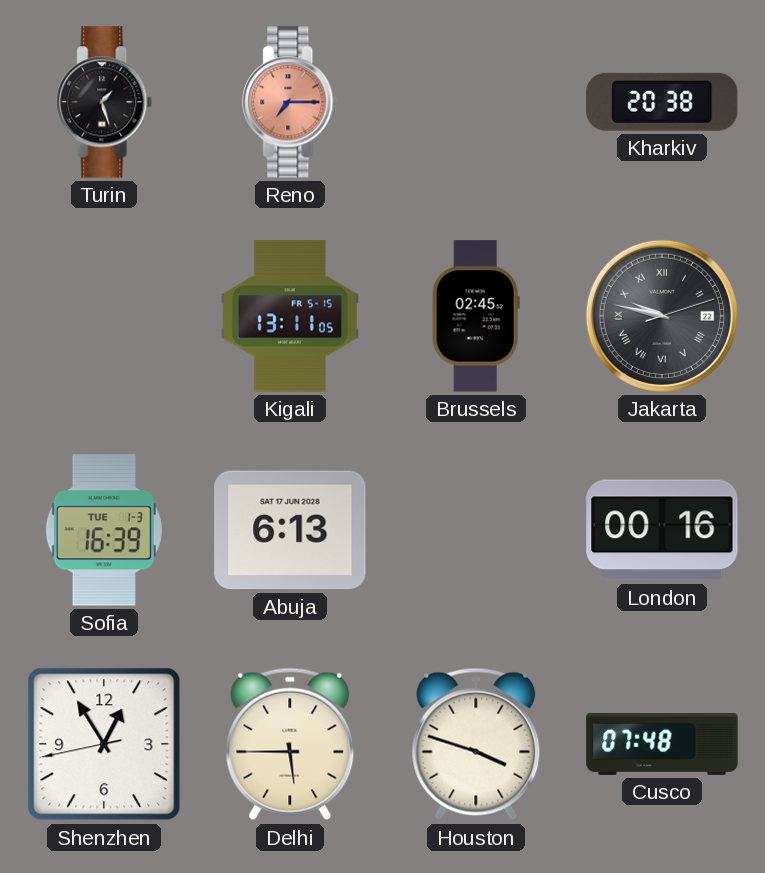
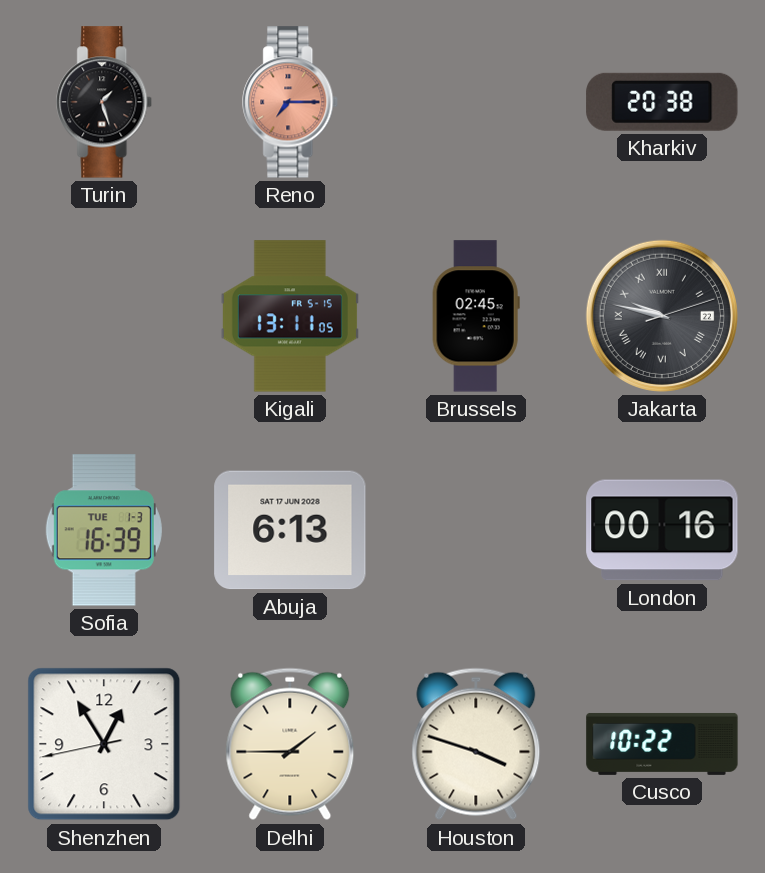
Delhi: 5:45 -> 1:45 (290, 744)
Cusco: 07:48 -> 10:22 (662, 744)
